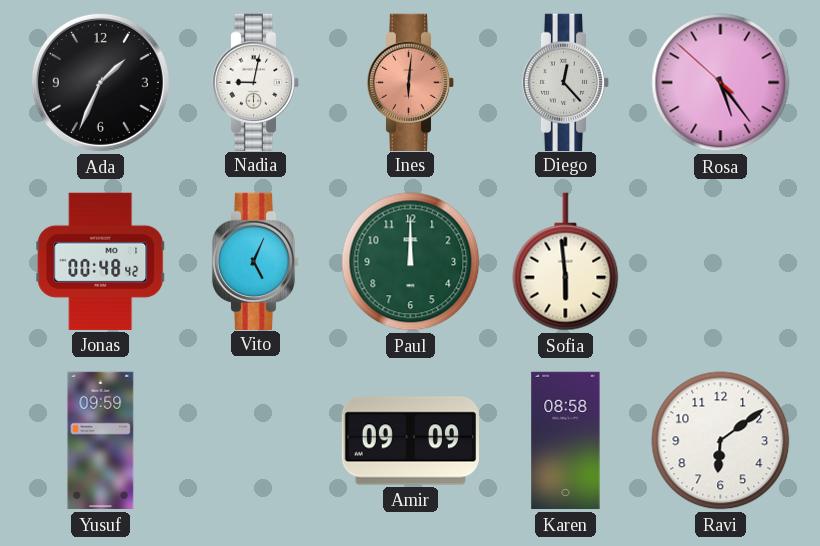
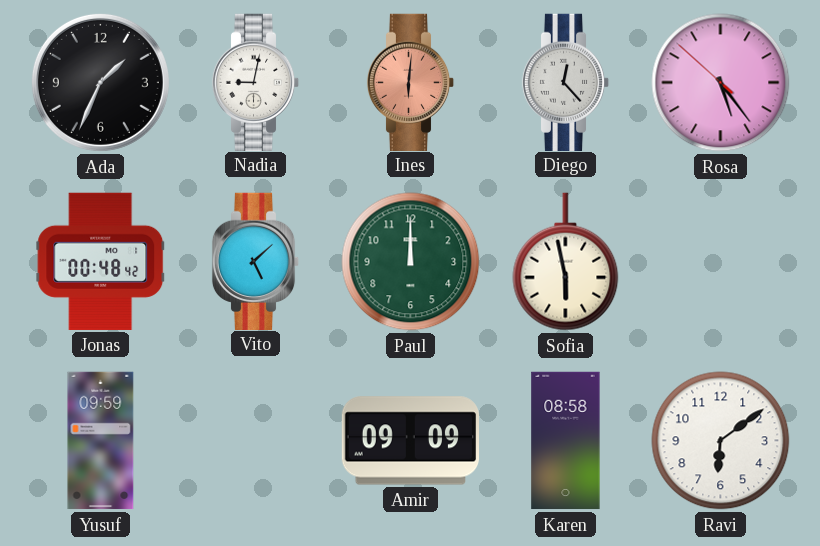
Vito: 5:04 -> 5:08 (256, 261)
Sofia: 5:59 -> 5:58 (566, 262)
